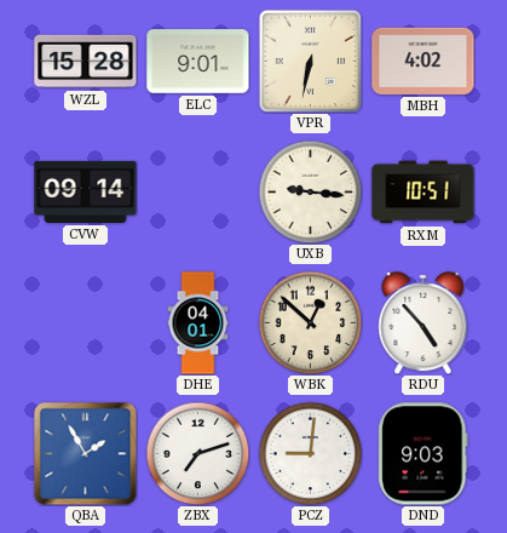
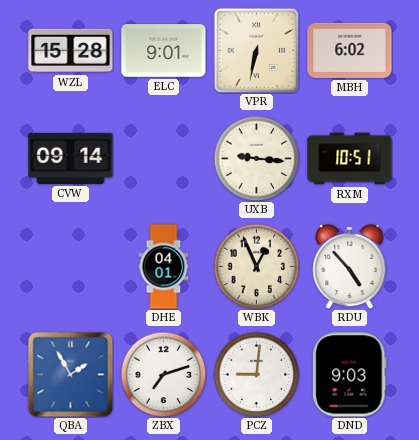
MBH: 4:02 -> 6:02 (350, 50)
WBK: 12:52 -> 12:56 (256, 266)
